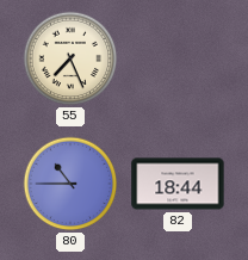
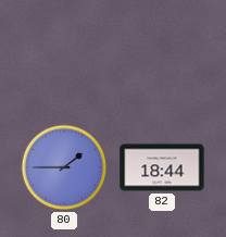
55: 7:26 -> none (70, 58)
80: 10:45 -> 1:45 (64, 167)
